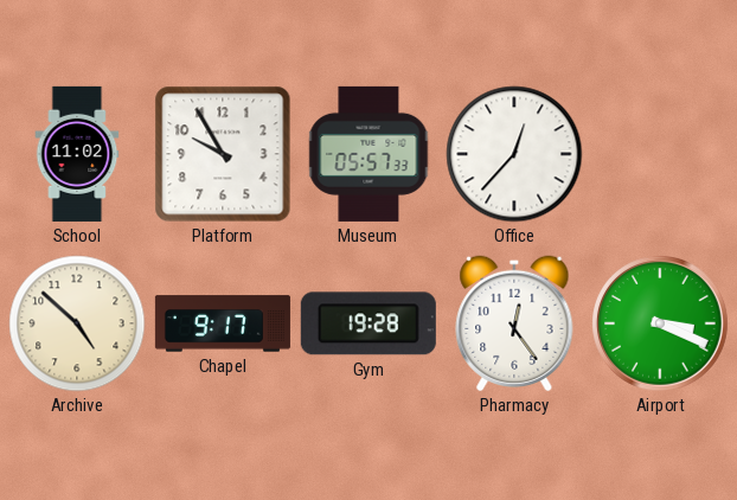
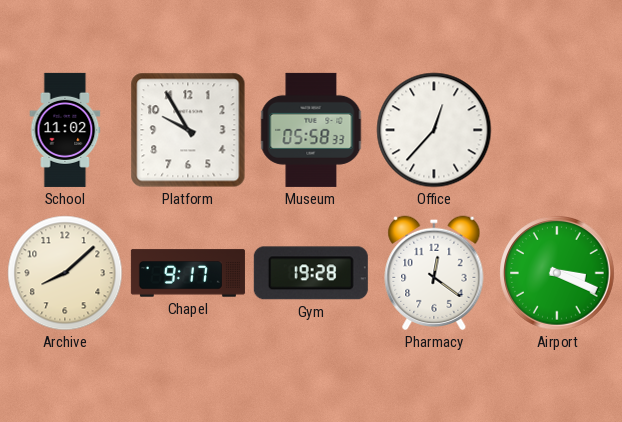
Museum: 05:57 -> 05:58 (311, 130)
Archive: 4:52 -> 8:08 (65, 273)
Pharmacy: 12:24 -> 12:21 (434, 273)
